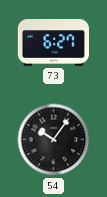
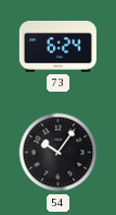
73: 6:27 -> 6:24 (57, 47)
